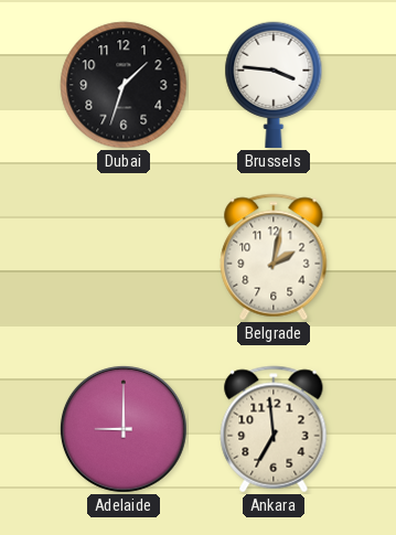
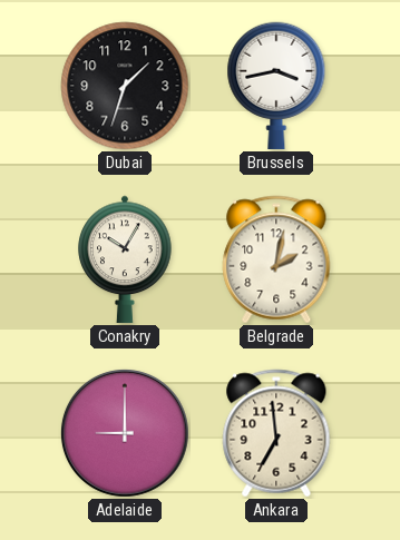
Brussels: 3:46 -> 3:43 (276, 86)
Conakry: none -> 10:05 (125, 259)
